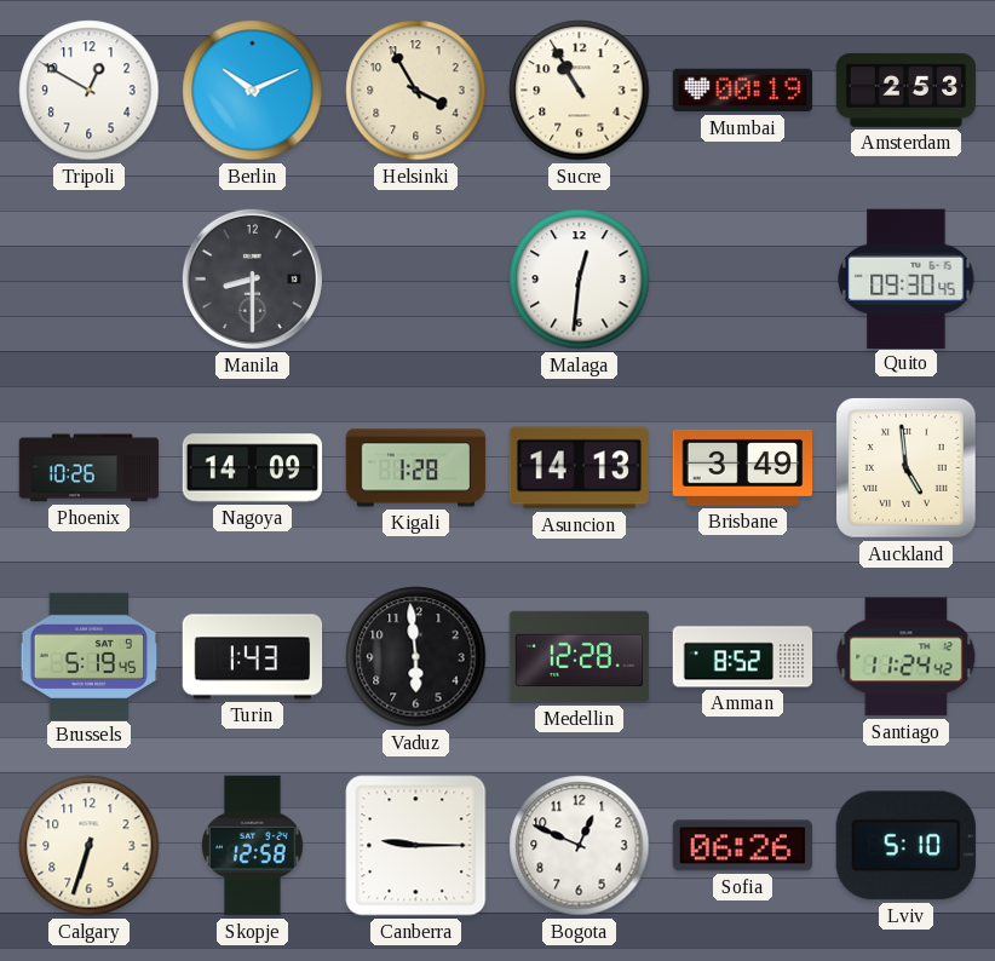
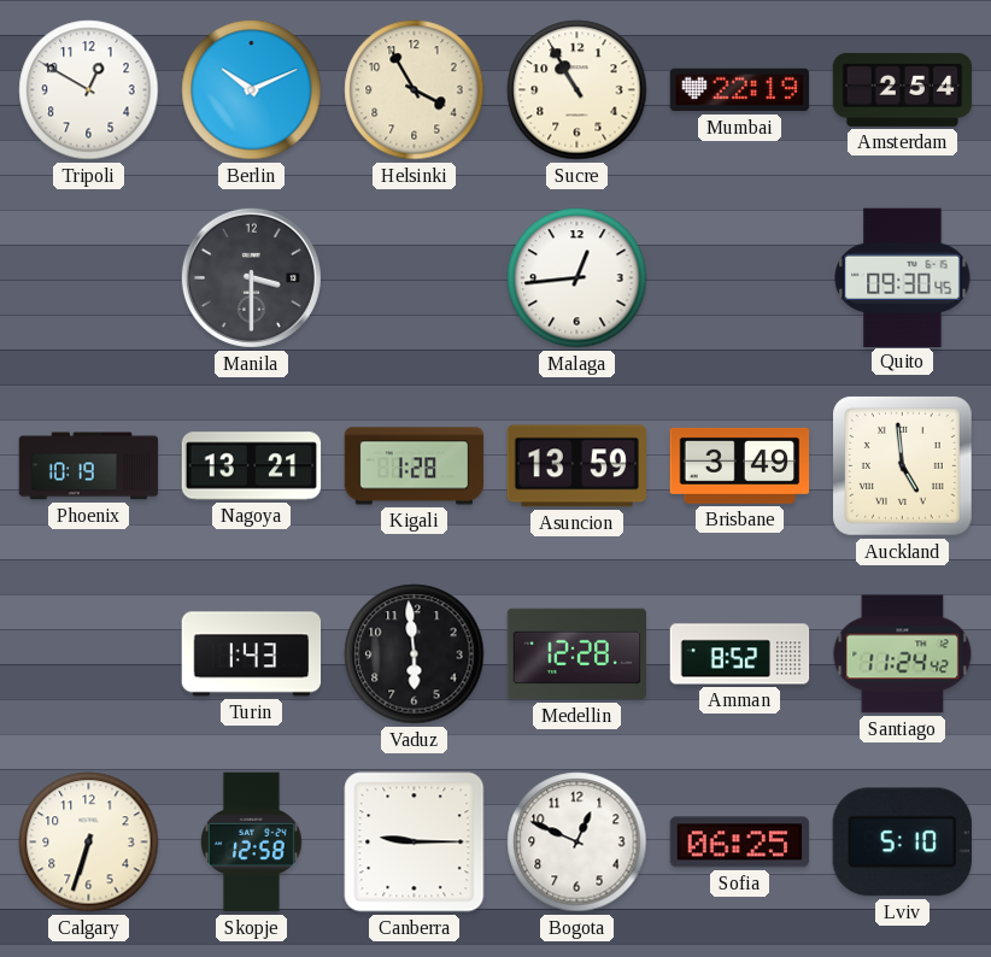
Mumbai: 00:19 -> 22:19 (740, 90)
Amsterdam: 2:53 -> 2:54 (903, 89)
Manila: 8:30 -> 3:30 (251, 277)
Malaga: 12:31 -> 12:44 (577, 278)
Phoenix: 10:26 -> 10:19 (89, 466)
Nagoya: 14:09 -> 13:21 (252, 466)
Asuncion: 14:13 -> 13:59 (576, 466)
Brussels: 5:19 -> none (90, 656)
Sofia: 06:26 -> 06:25 (740, 842)
